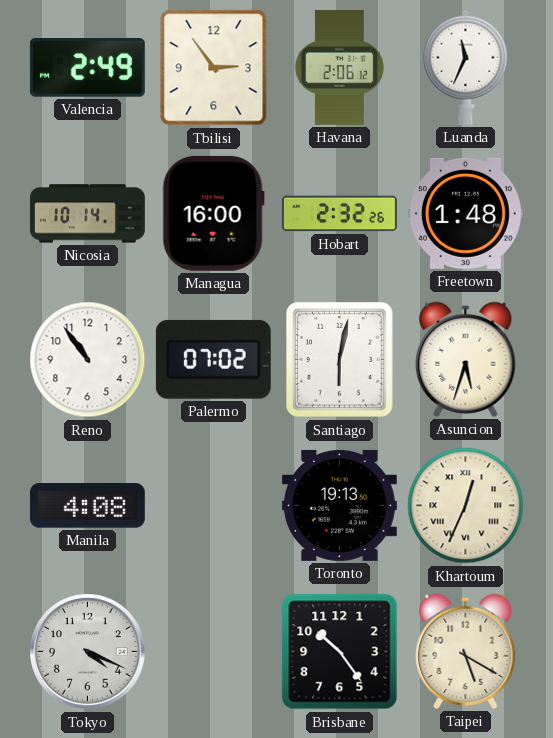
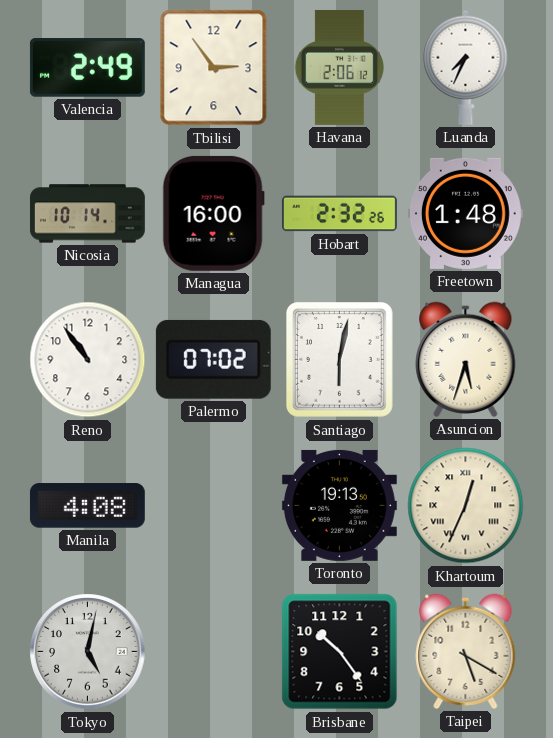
Luanda: 11:34 -> 7:34 (466, 67)
Tokyo: 4:19 -> 5:02 (88, 652)
